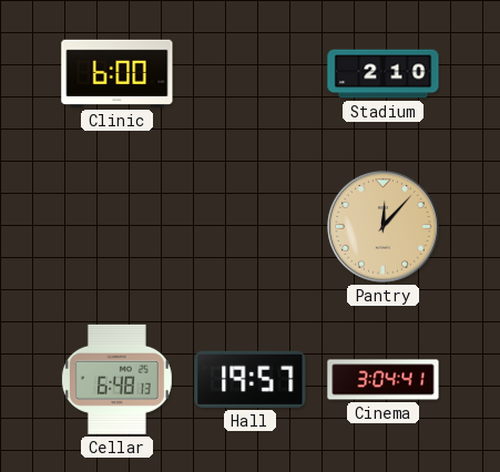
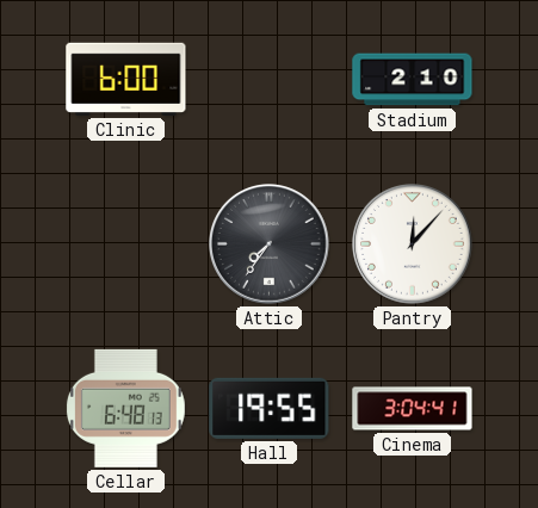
Attic: none -> 7:36 (270, 244)
Pantry dial: champagne -> white (413, 244)
Hall: 19:57 -> 19:55 (270, 408)
